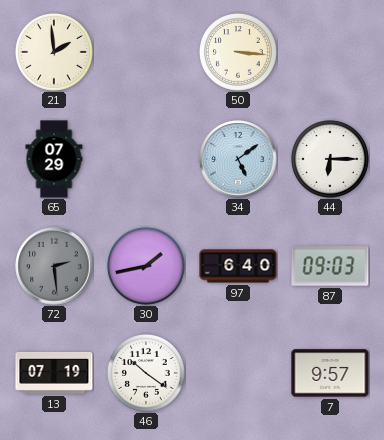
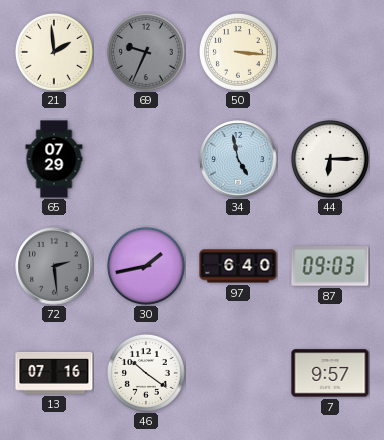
69: none -> 9:34 (146, 52)
34: 5:09 -> 4:58 (238, 159)
13: 07:19 -> 07:16 (54, 373)
